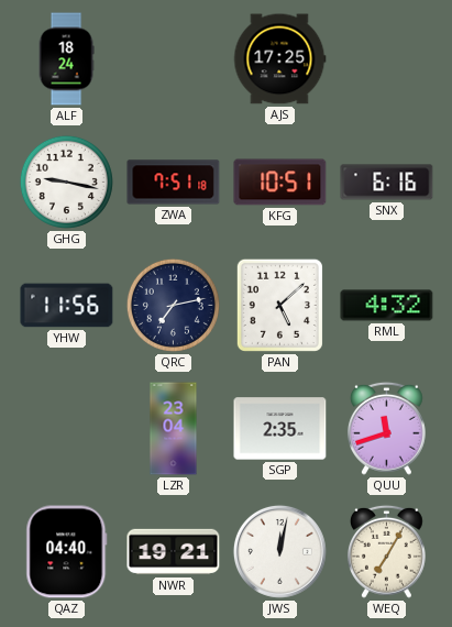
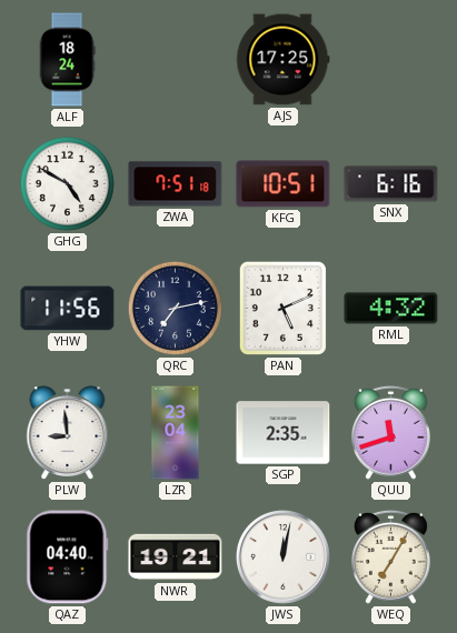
GHG: 9:17 -> 4:50 (67, 183)
PAN: 5:08 -> 5:11 (282, 308)
PLW: none -> 8:59 (68, 433)
